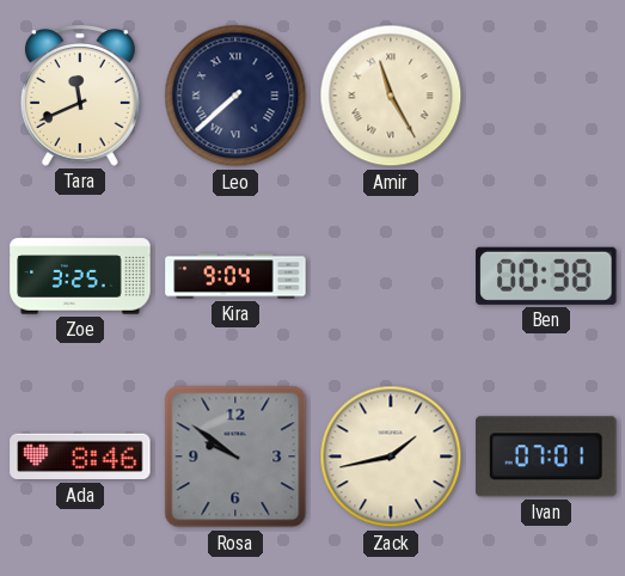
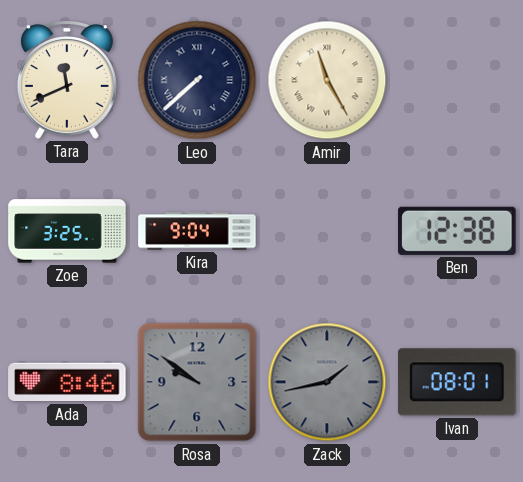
Ben: 00:38 -> 12:38 (457, 231)
Zack dial: cream -> grey (327, 382)
Ivan: 07:01 -> 08:01 (457, 382)
